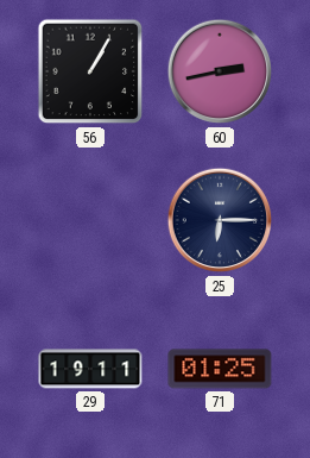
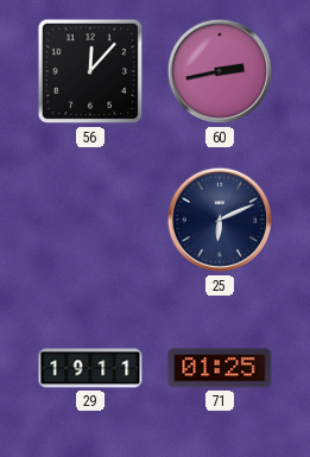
56: 1:05 -> 12:07 (90, 71)
25: 6:15 -> 6:11 (220, 220)
